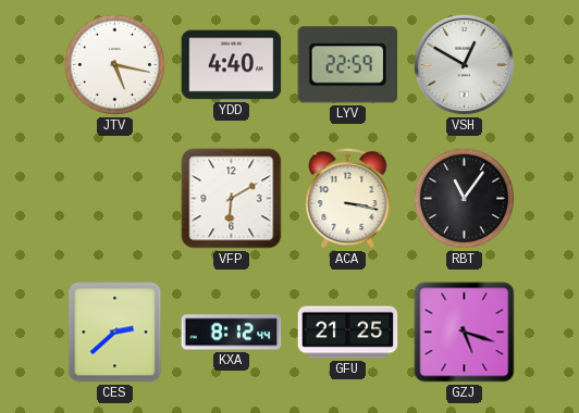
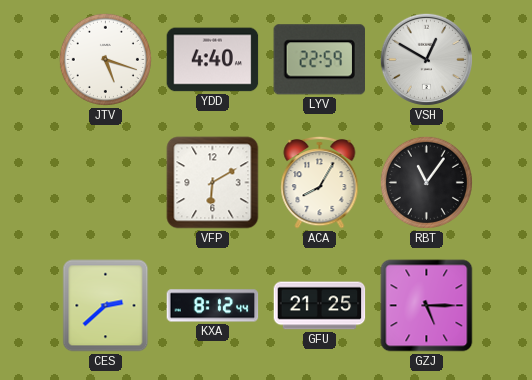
JTV: 5:17 -> 5:18 (105, 59)
ACA: 3:17 -> 8:05 (320, 182)
GZJ: 5:18 -> 5:15 (427, 306)
